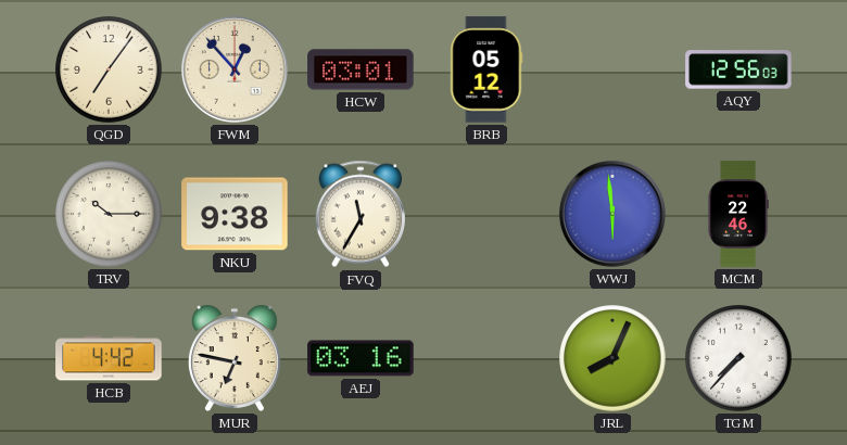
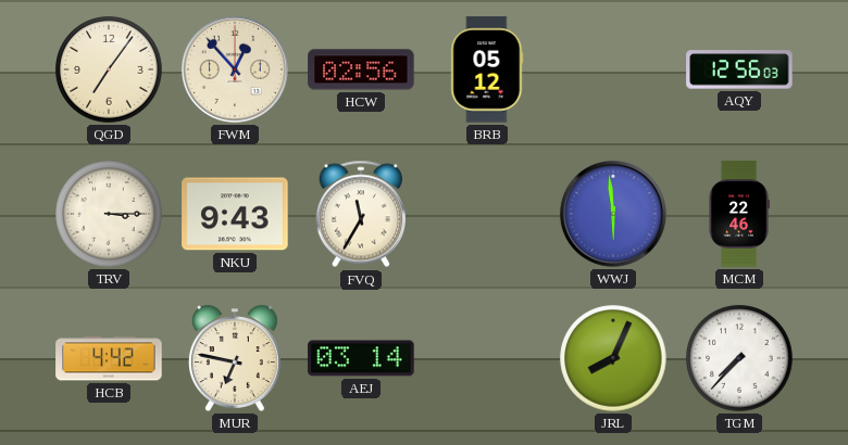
HCW: 03:01 -> 02:56 (361, 69)
TRV: 10:15 -> 3:15 (109, 214)
NKU: 9:38 -> 9:43 (235, 214)
AEJ: 03:16 -> 03:14 (361, 358)
